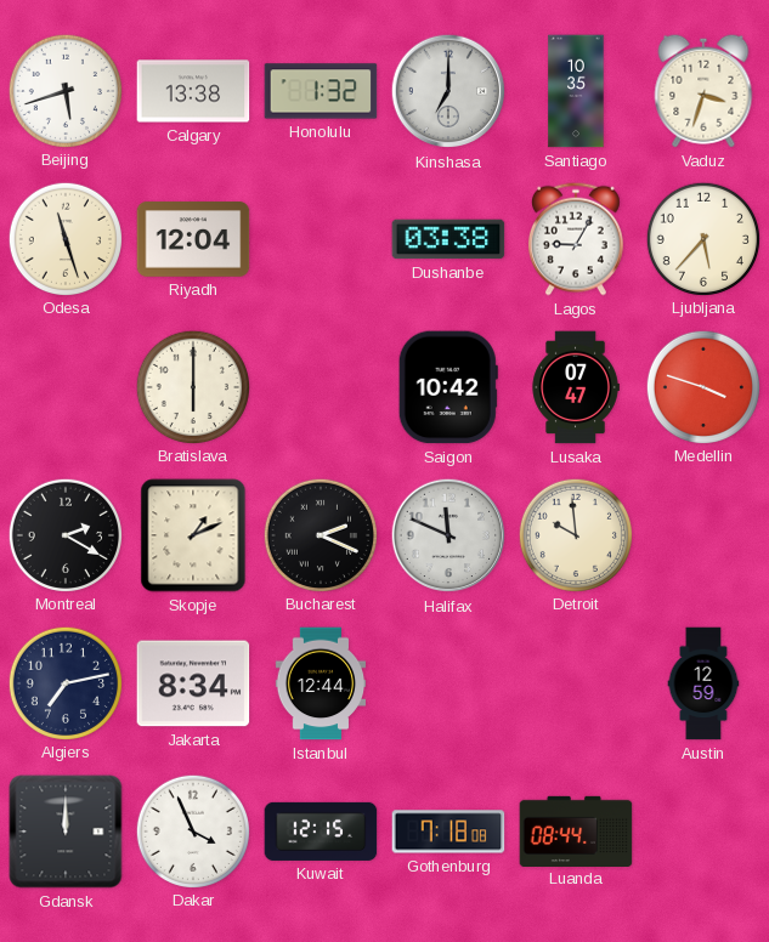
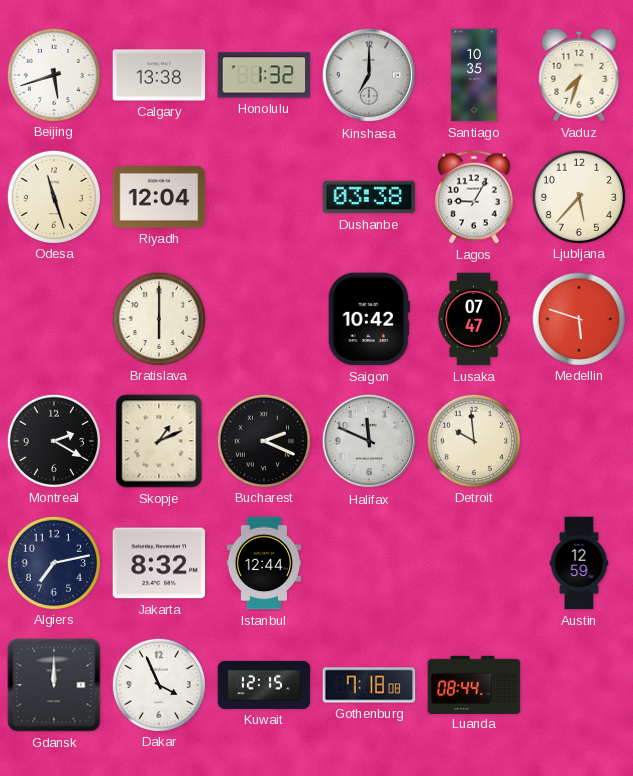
Vaduz: 3:33 -> 7:33 (579, 75)
Medellin: 3:48 -> 5:48 (578, 318)
Jakarta: 8:34 -> 8:32 (159, 563)
